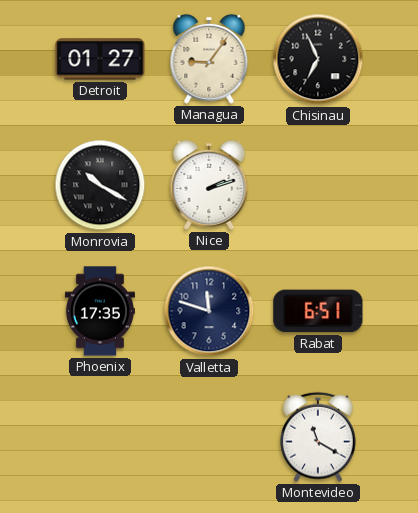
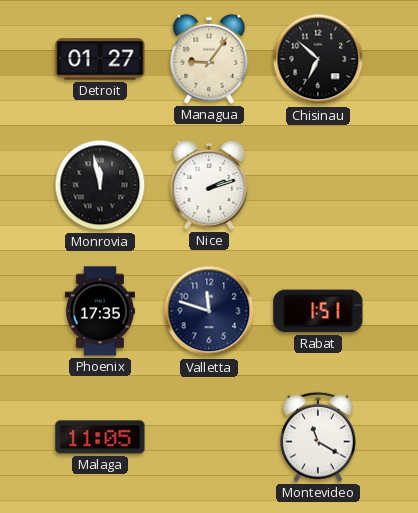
Chisinau: 6:56 -> 6:52 (318, 59)
Monrovia: 10:20 -> 11:58 (100, 185)
Rabat: 6:51 -> 1:51 (318, 311)
Malaga: none -> 11:05 (100, 437)
